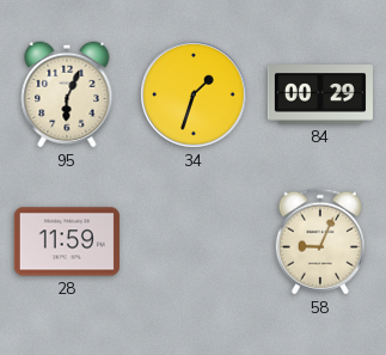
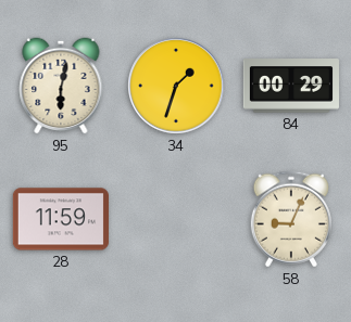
95: 6:04 -> 6:02 (61, 86)
